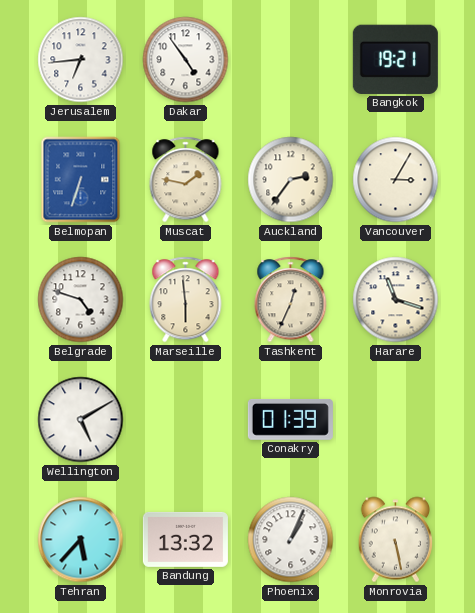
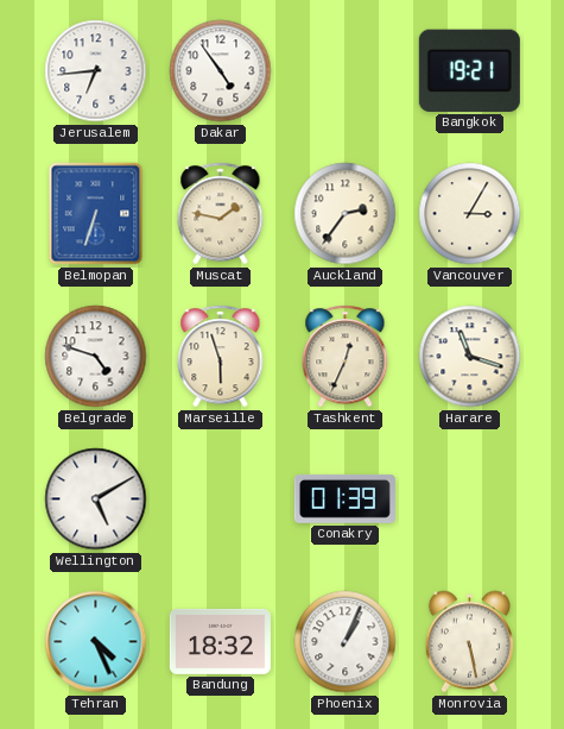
Marseille: 5:59 -> 5:57 (221, 357)
Tehran: 5:37 -> 4:26 (96, 642)
Bandung: 13:32 -> 18:32 (220, 641)
